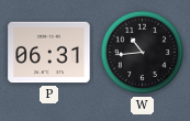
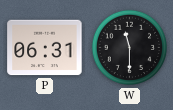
W: 10:44 -> 11:30 (130, 48)
